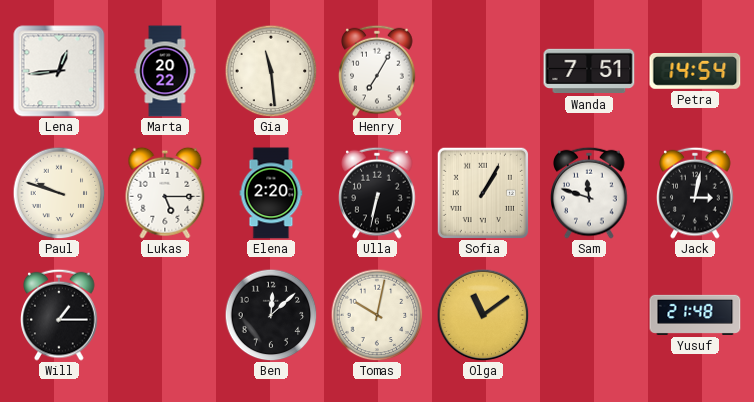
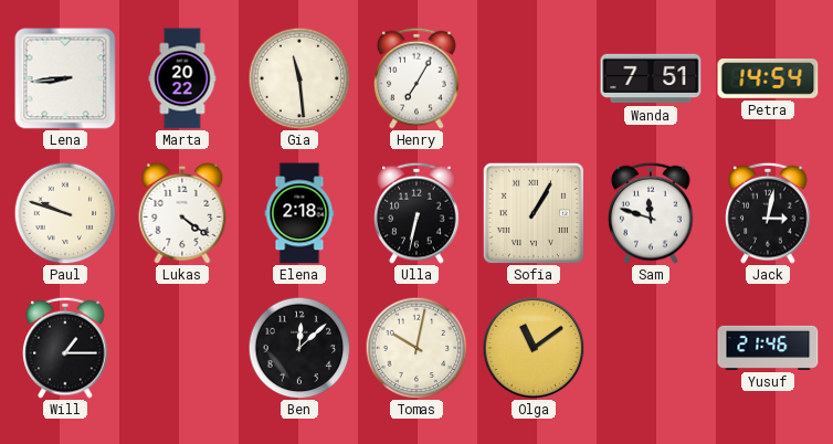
Lena: 12:44 -> 8:44 (65, 78)
Lukas: 5:15 -> 4:21 (182, 213)
Elena: 2:20 -> 2:18 (299, 213)
Yusuf: 21:48 -> 21:46 (768, 348)
